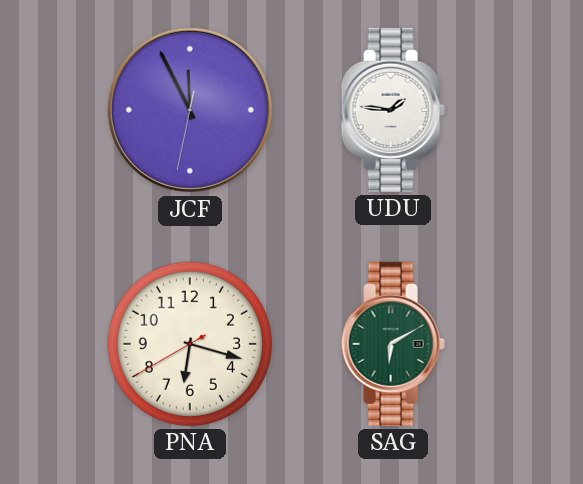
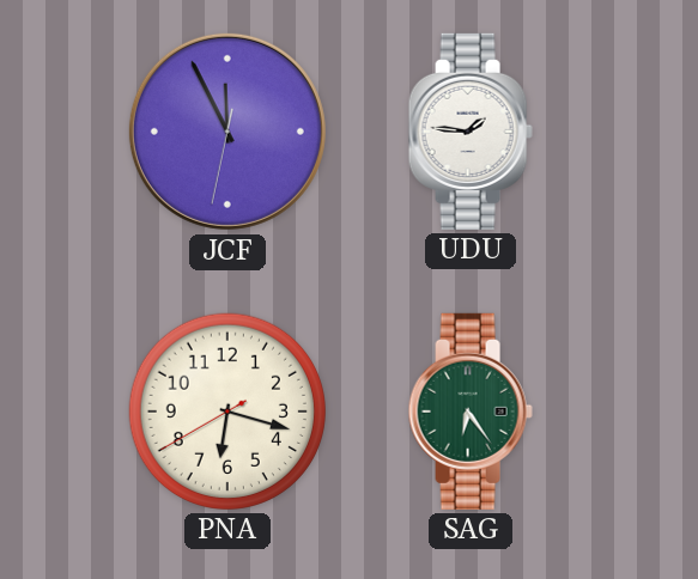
SAG: 6:10 -> 6:24 (471, 412)
